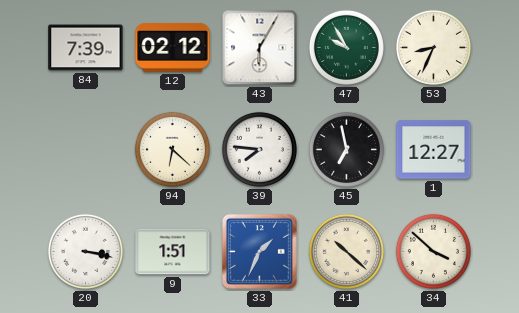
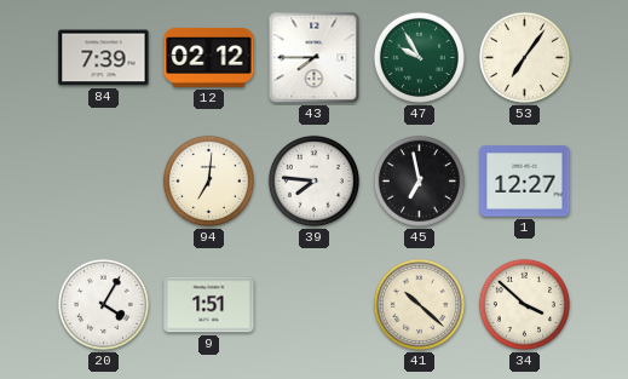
43: 6:05 -> 7:45 (315, 58)
53: 8:34 -> 7:06 (524, 57)
94: 6:22 -> 7:01 (208, 180)
20: 3:17 -> 4:05 (103, 304)
33: 1:34 -> none (260, 252)
